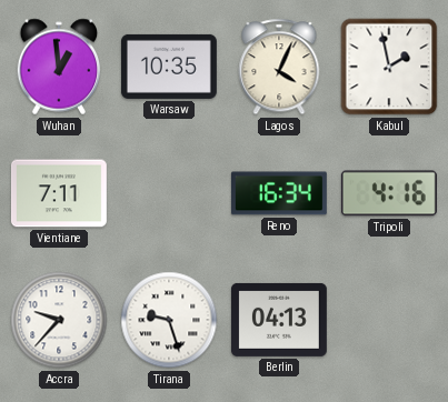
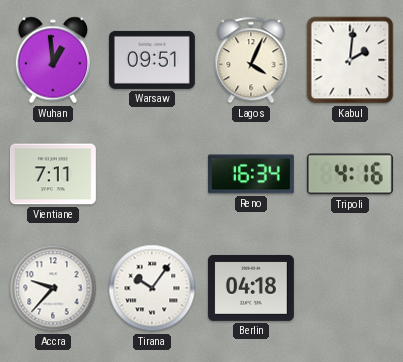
Warsaw: 10:35 -> 09:51 (152, 60)
Kabul: 1:58 -> 2:01 (350, 60)
Tirana: 9:27 -> 10:06 (152, 288)
Berlin: 04:13 -> 04:18 (251, 288)
